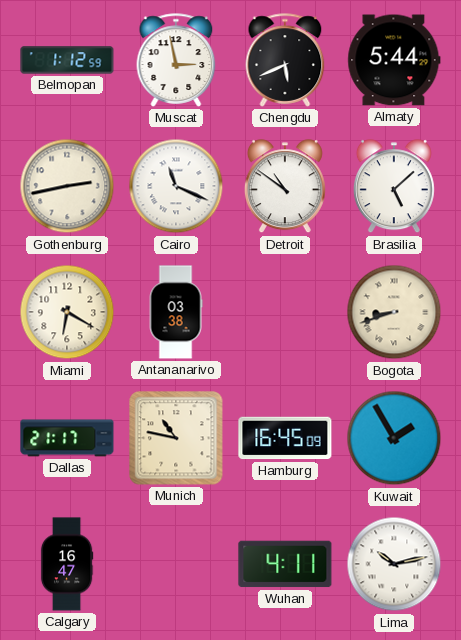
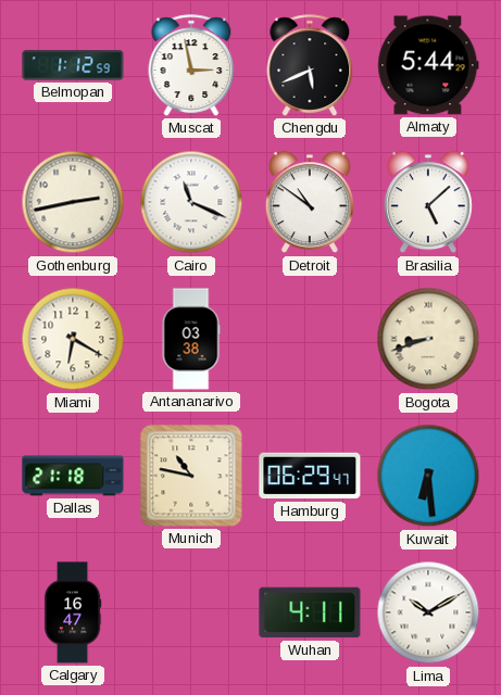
Dallas: 21:17 -> 21:18 (73, 476)
Hamburg: 16:45 -> 06:29 (310, 476)
Kuwait: 1:55 -> 6:29 (428, 476)
Lima: 10:13 -> 10:10 (428, 612)
